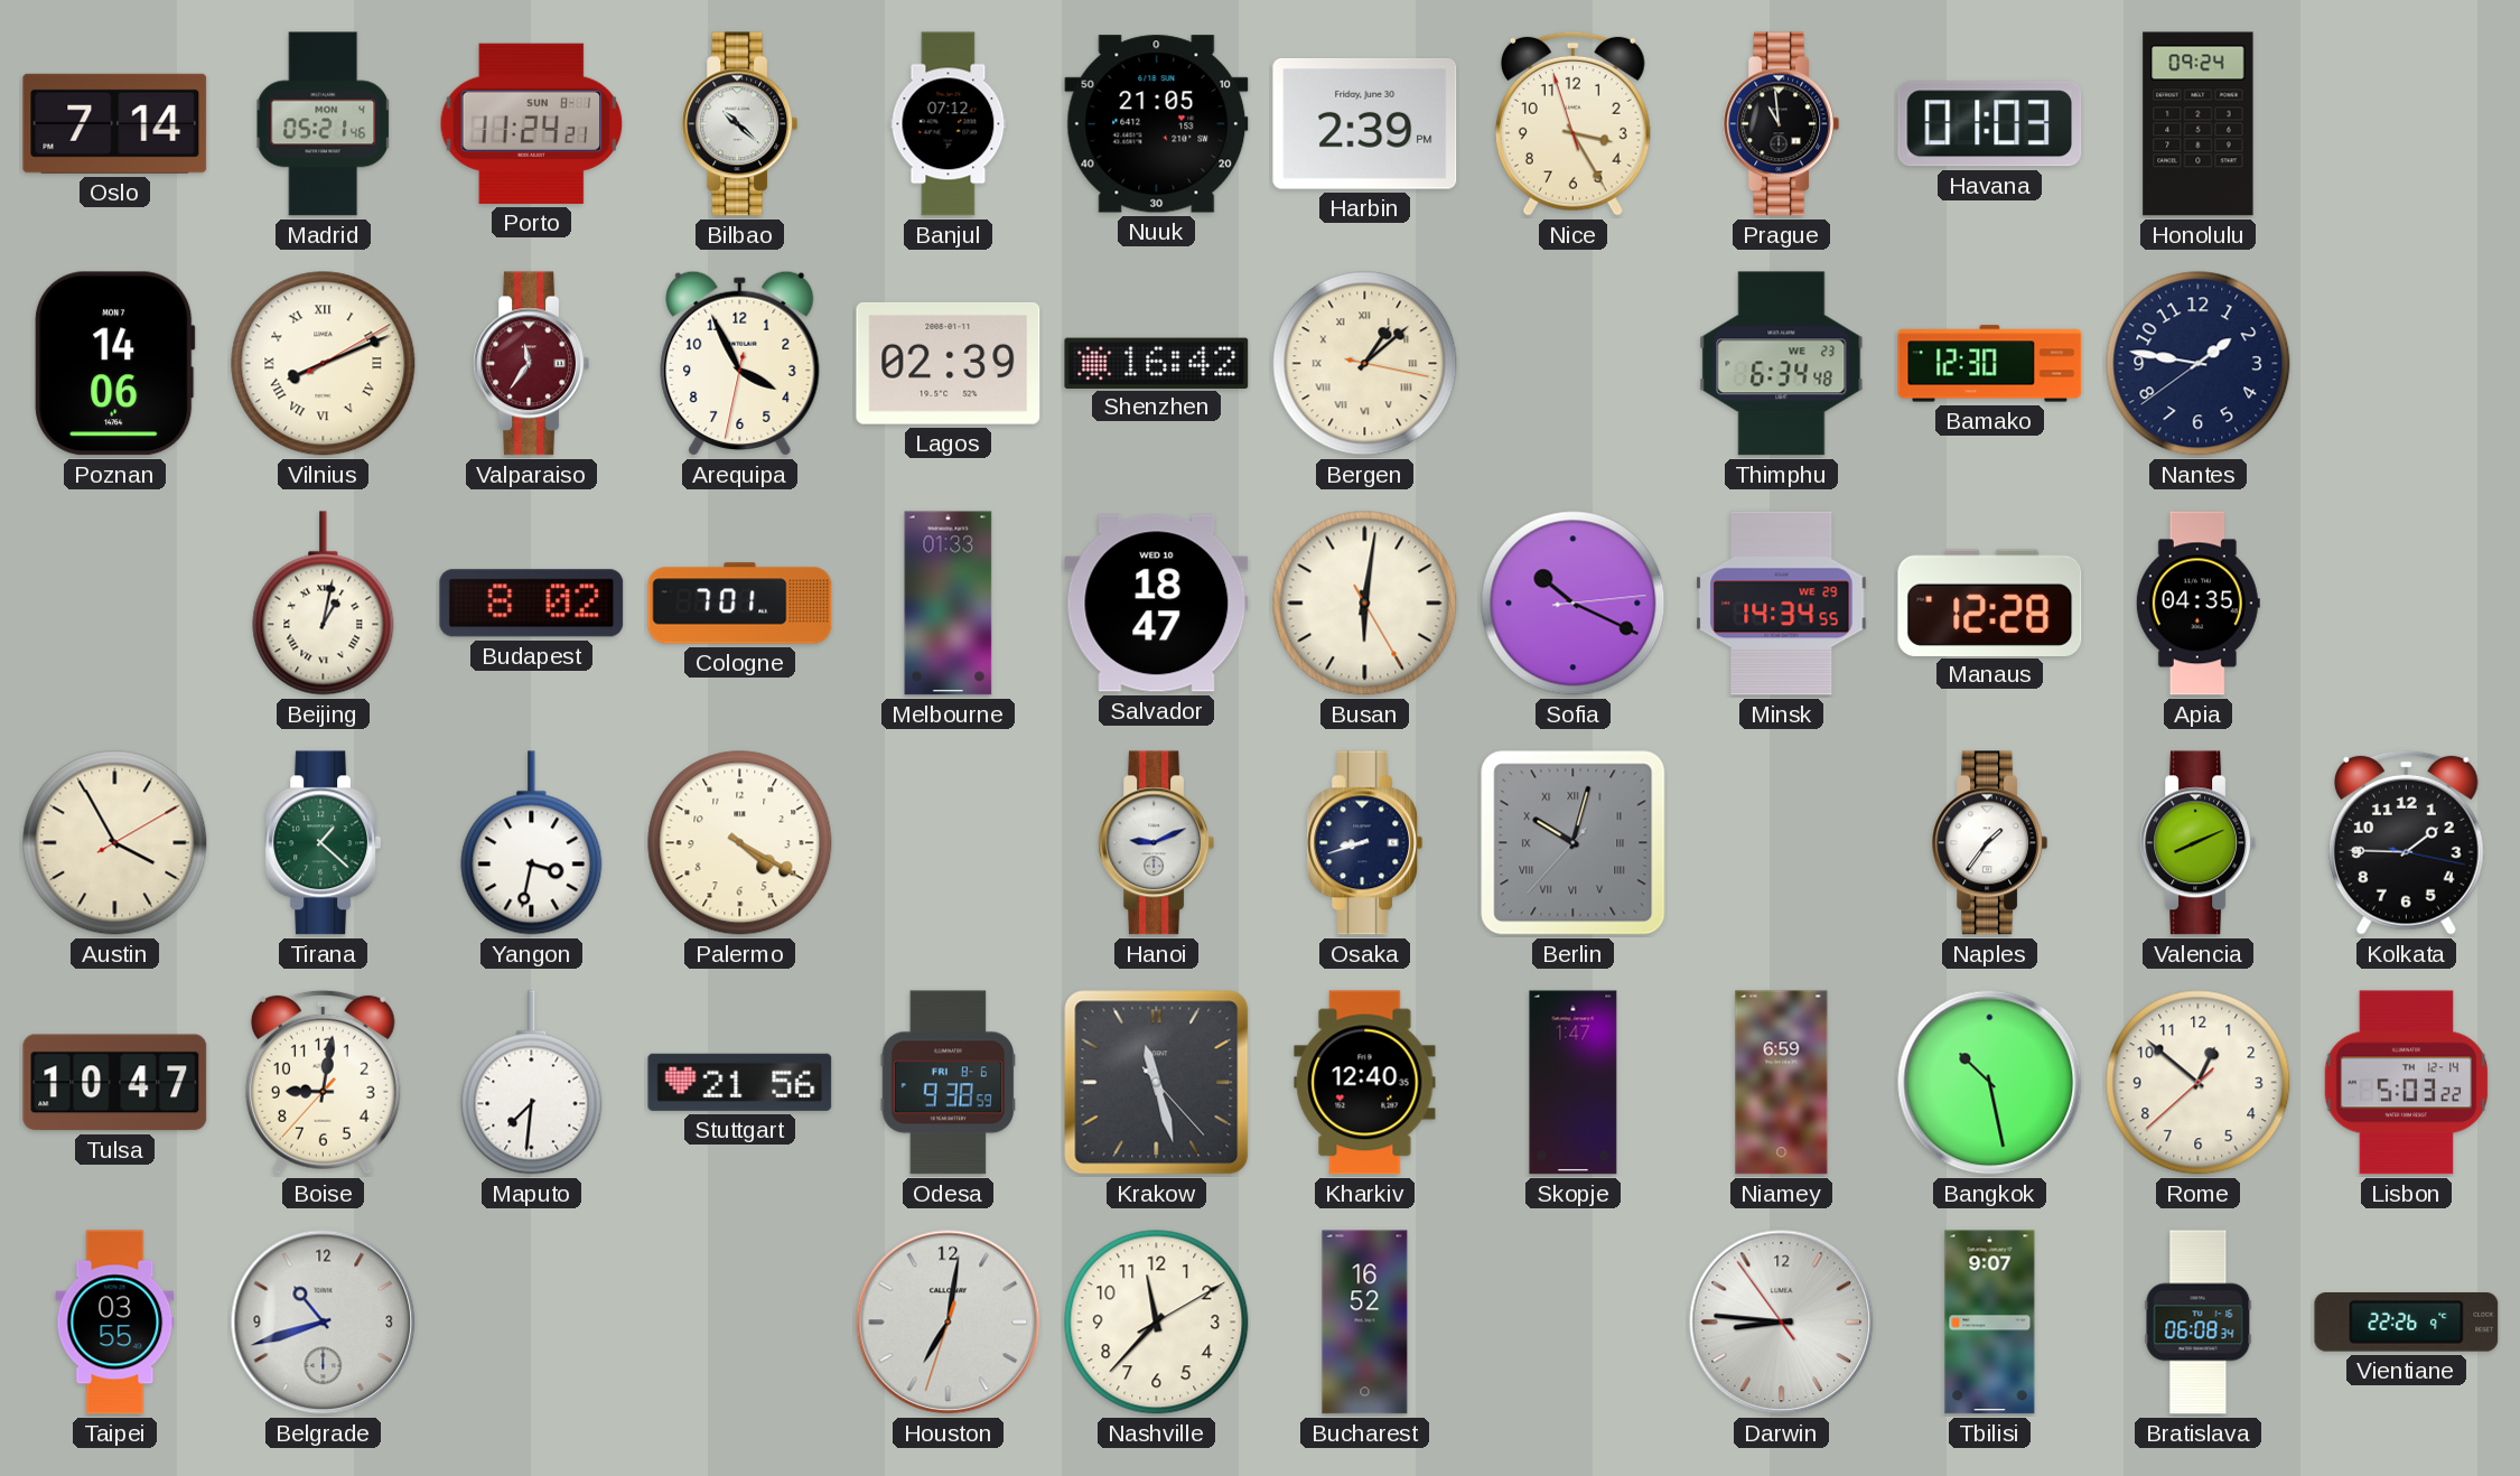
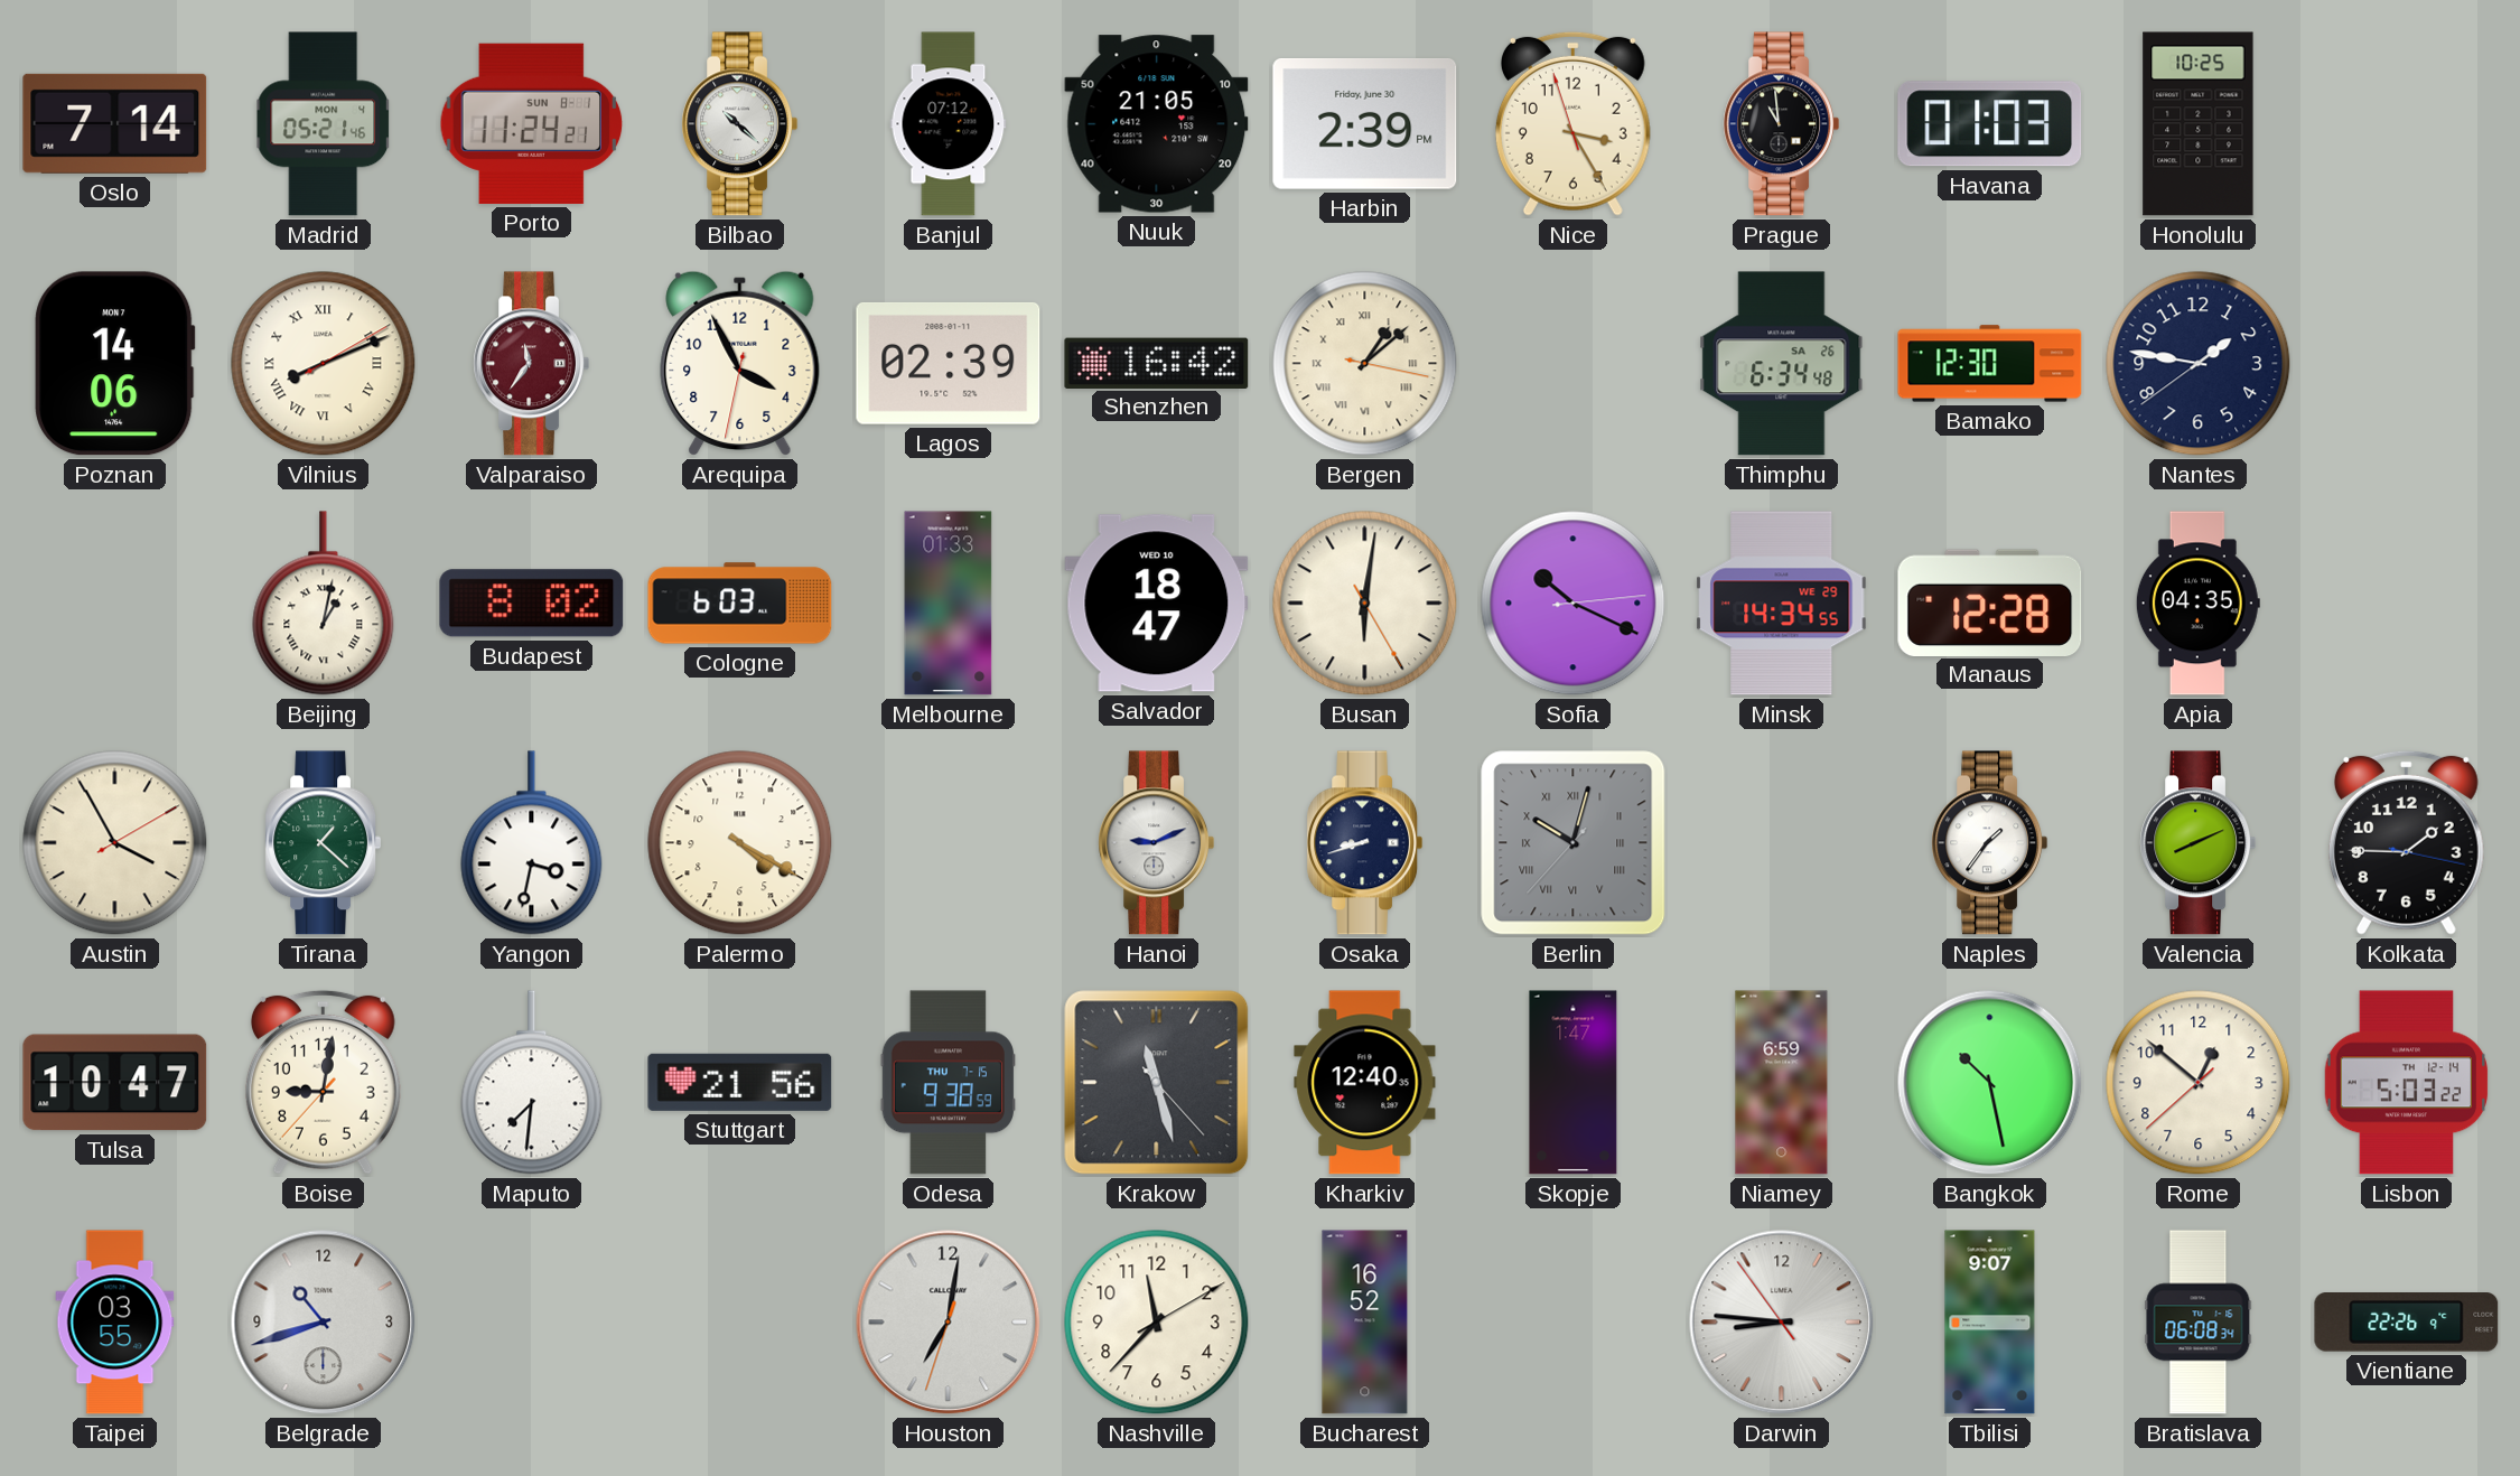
Honolulu: 09:24 -> 10:25 (2199, 124)
Thimphu date: WE 23 -> SA 26 (1782, 364)
Cologne: 7:01 -> 6:03 (740, 604)
Odesa date: FRI 8-6 -> THU 7-15 (948, 1083)
